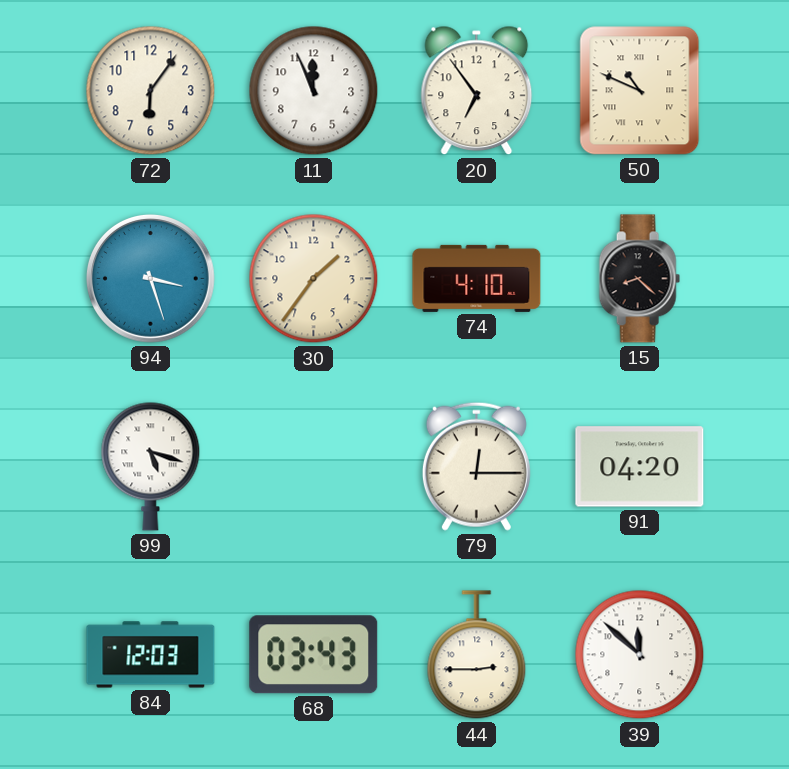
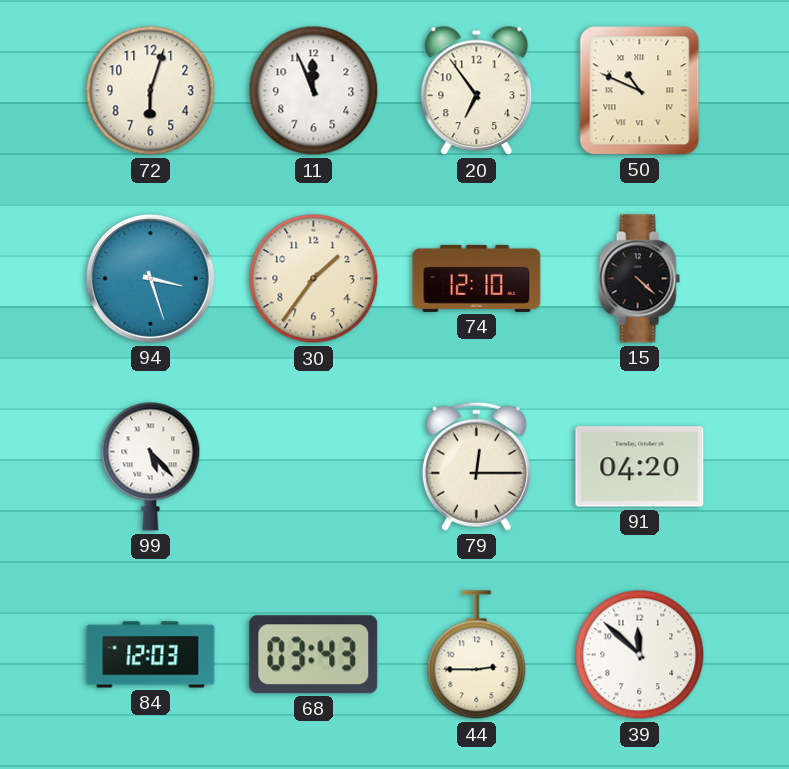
72: 6:06 -> 6:03 (151, 91)
74: 4:10 -> 12:10 (477, 278)
15: 8:22 -> 4:22 (639, 279)
99: 5:18 -> 5:23 (151, 466)
